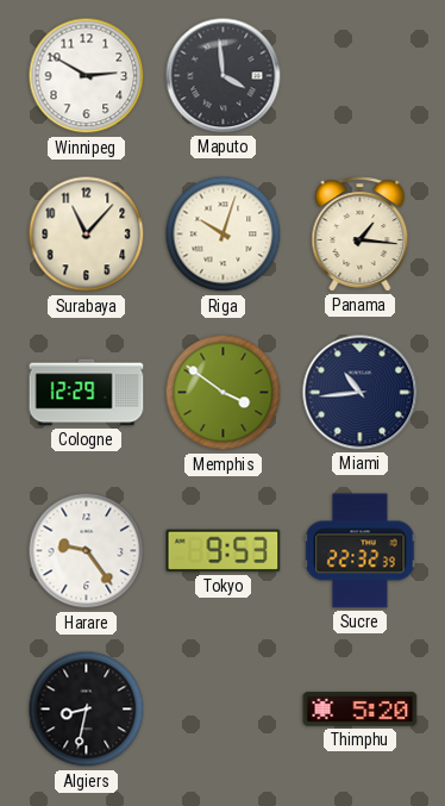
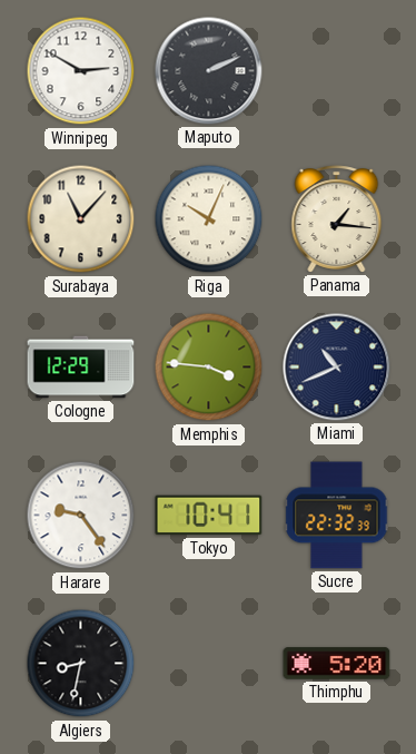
Maputo: 3:59 -> 2:11 (209, 71)
Riga: 10:03 -> 10:04 (209, 219)
Memphis: 3:51 -> 3:46 (209, 368)
Miami: 10:44 -> 10:41 (337, 368)
Tokyo: 9:53 -> 10:41 (209, 516)
